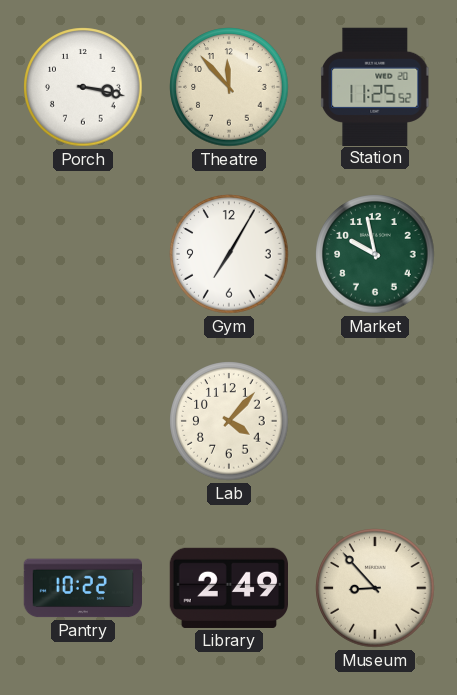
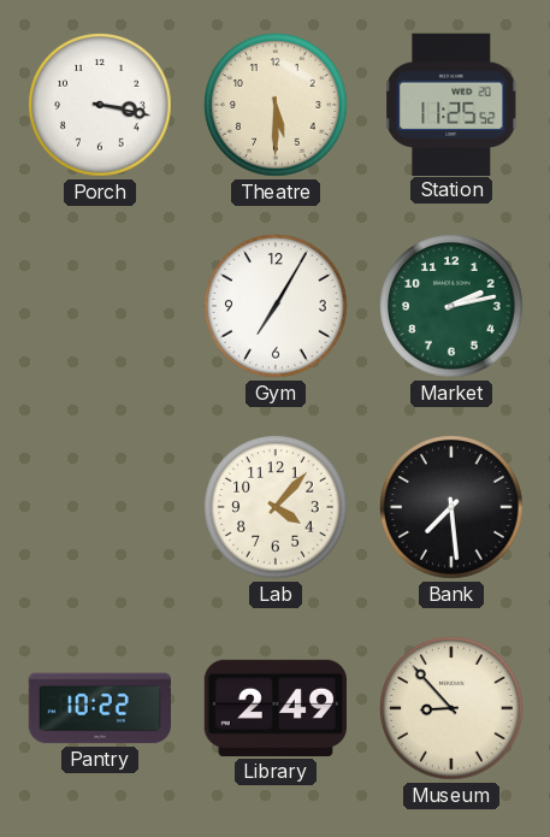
Theatre: 11:53 -> 5:30 (276, 105)
Market: 9:58 -> 2:13 (451, 306)
Bank: none -> 7:29 (451, 507)
